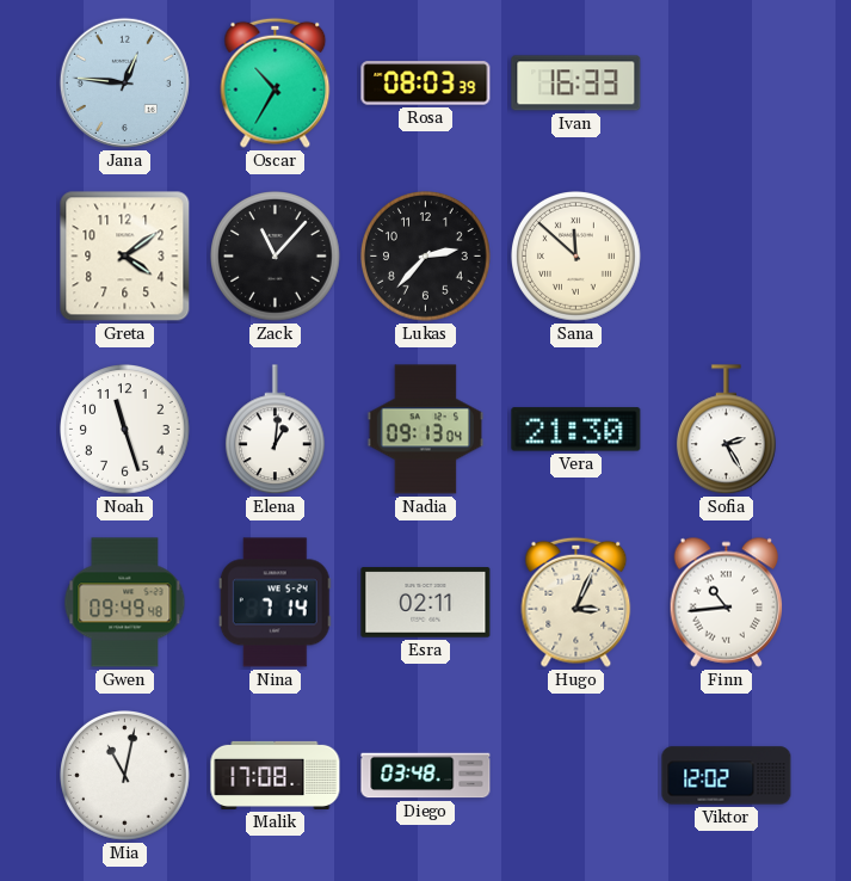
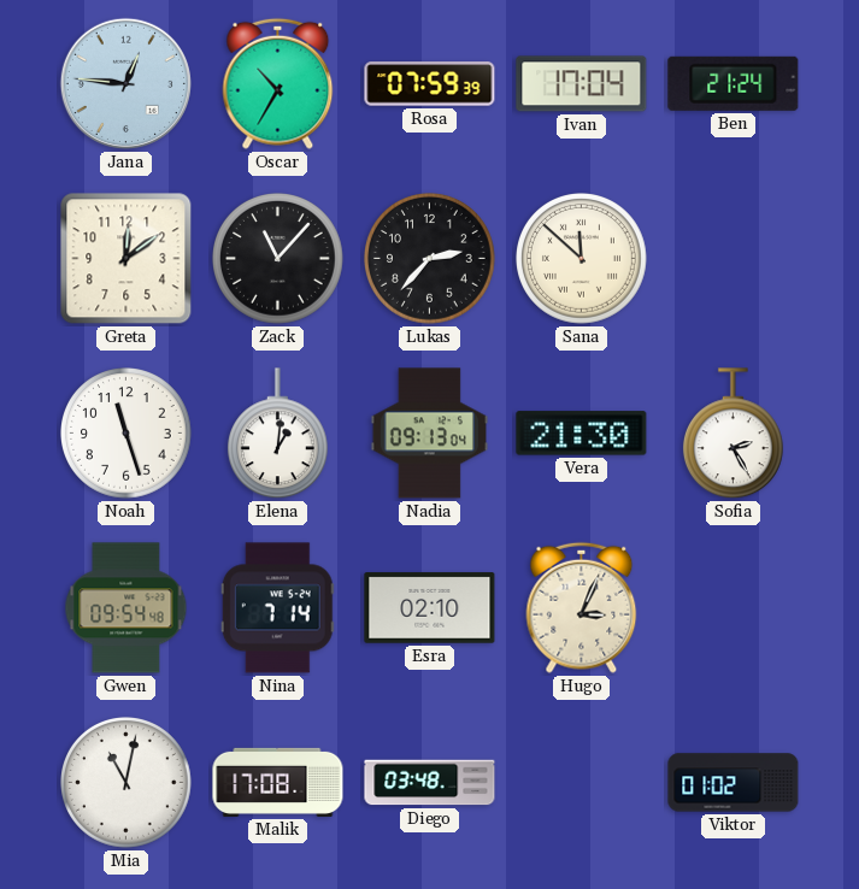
Rosa: 08:03 -> 07:59 (430, 84)
Ivan: 16:33 -> 17:04 (582, 84)
Ben: none -> 21:24 (734, 83)
Greta: 4:09 -> 12:09 (127, 259)
Gwen: 09:49 -> 09:54 (127, 608)
Esra: 02:11 -> 02:10 (430, 608)
Finn: 10:44 -> none (727, 602)
Viktor: 12:02 -> 01:02 (734, 783)
